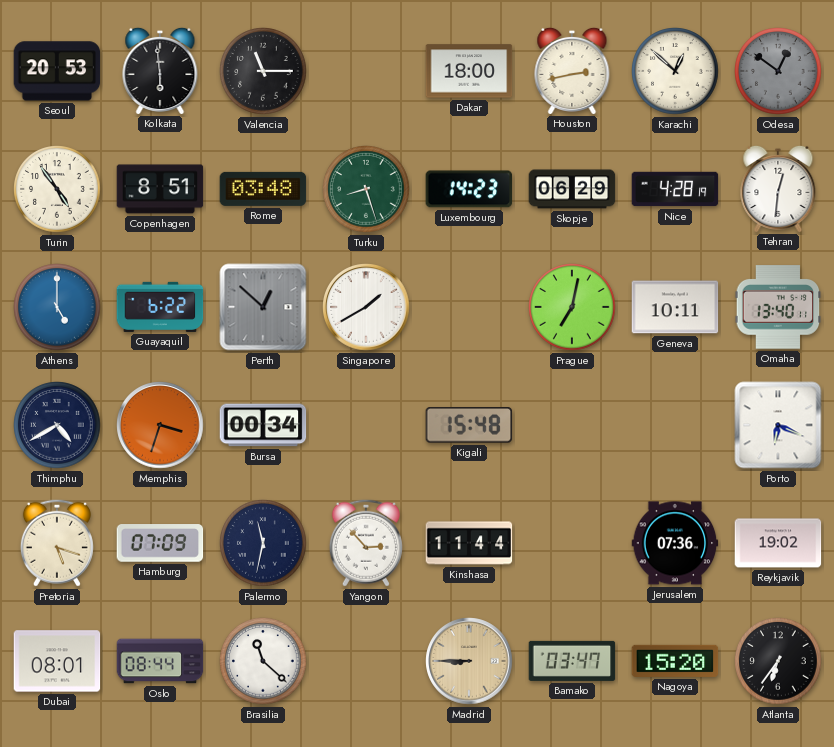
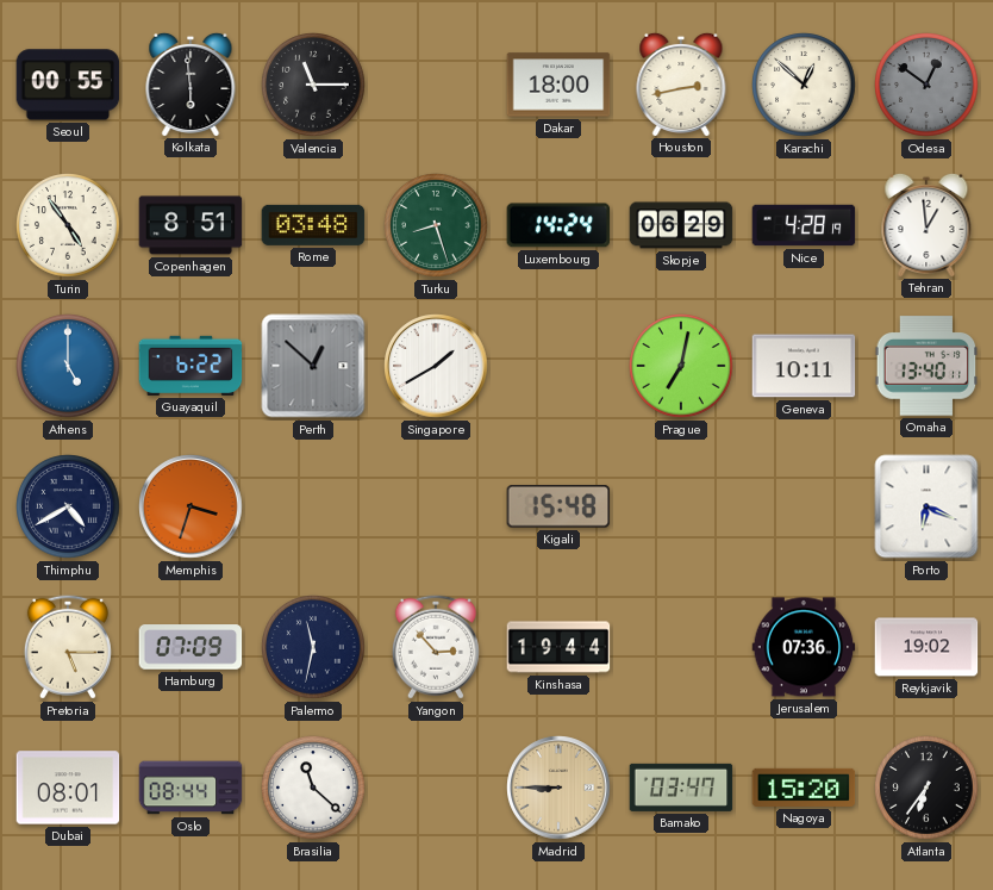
Seoul: 20:53 -> 00:55 (68, 85)
Luxembourg: 14:23 -> 14:24 (558, 225)
Tehran: 12:31 -> 12:59 (926, 224)
Bursa: 00:34 -> none (263, 425)
Pretoria: 5:18 -> 5:15 (68, 647)
Kinshasa: 11:44 -> 19:44 (558, 647)
